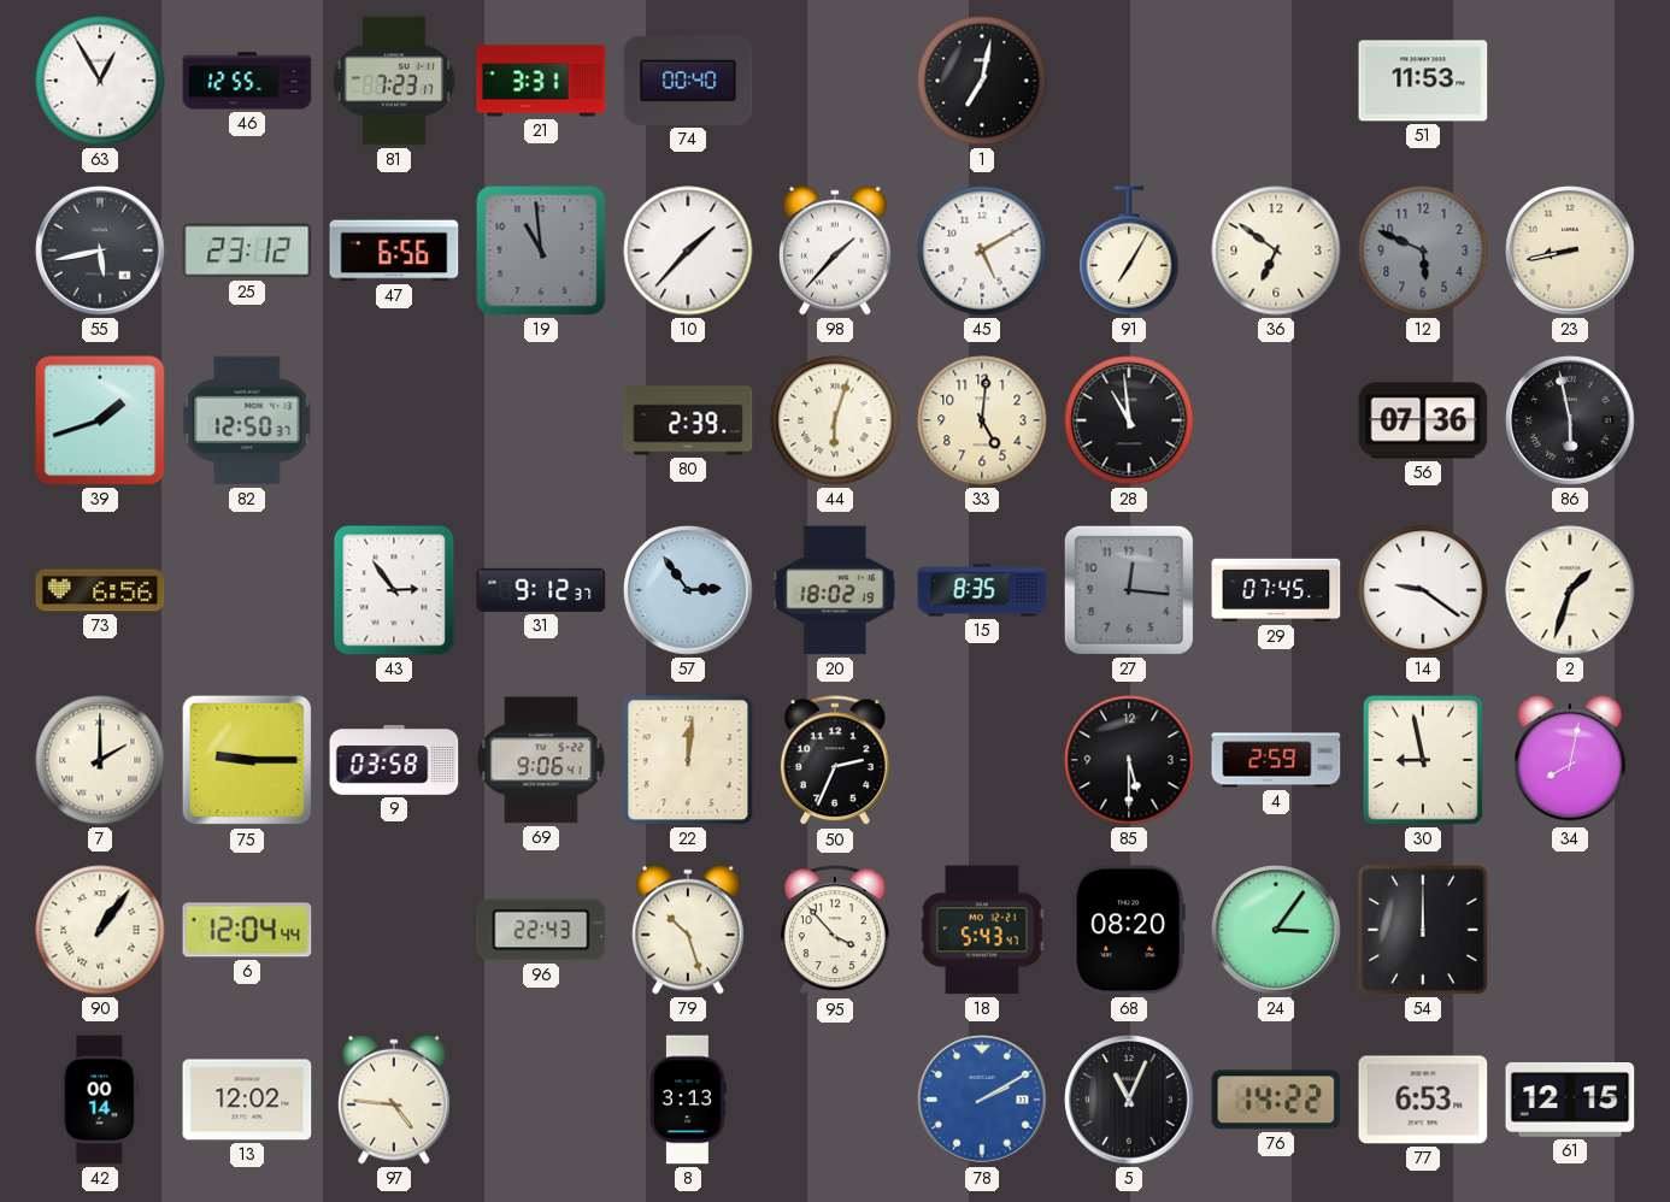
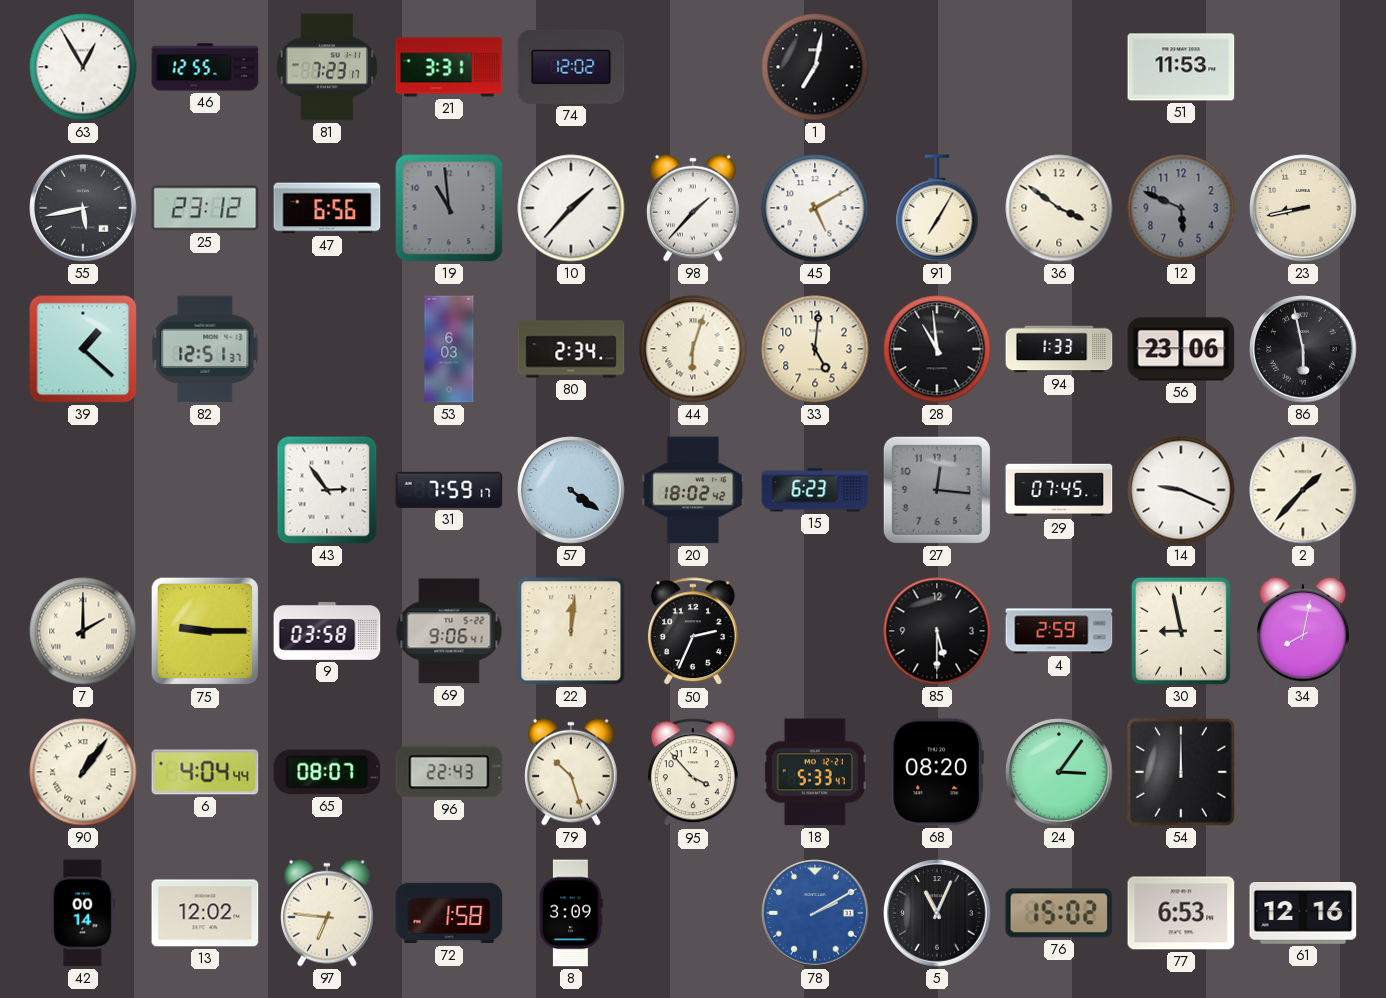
74: 00:40 -> 12:02 (571, 67)
36: 6:51 -> 3:51 (1059, 208)
39: 1:42 -> 1:22 (83, 349)
82: 12:50 -> 12:51 (205, 349)
53: none -> 6:03 (449, 349)
80: 2:39 -> 2:34 (571, 349)
94: none -> 1:33 (1059, 349)
56: 07:36 -> 23:06 (1181, 349)
73: 6:56 -> none (100, 590)
31: 9:12 -> 7:59 (449, 490)
57: 2:54 -> 4:21 (571, 490)
20: 18:02:19 -> 18:02:42 (693, 490)
15: 8:35 -> 6:23 (815, 490)
14: 9:21 -> 9:19 (1181, 490)
2: 1:33 -> 1:37 (1303, 490)
6: 12:04 -> 4:04 (205, 772)
65: none -> 08:07 (327, 772)
18: 5:43 -> 5:33 (815, 772)
97: 4:46 -> 6:46 (328, 913)
72: none -> 1:58 (449, 913)
8: 3:13 -> 3:09 (571, 913)
76: 14:22 -> 15:02 (1059, 913)
61: 12:15 -> 12:16 (1303, 914)
